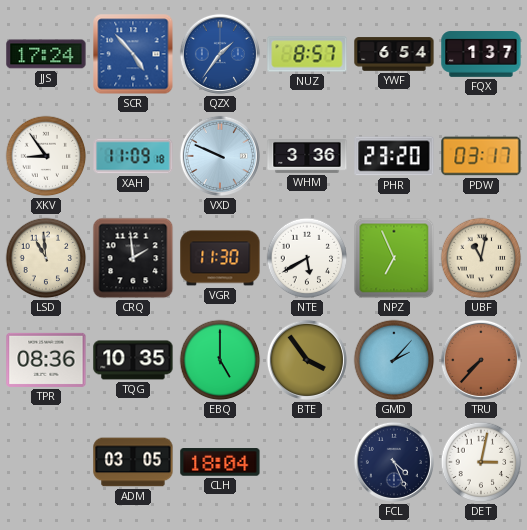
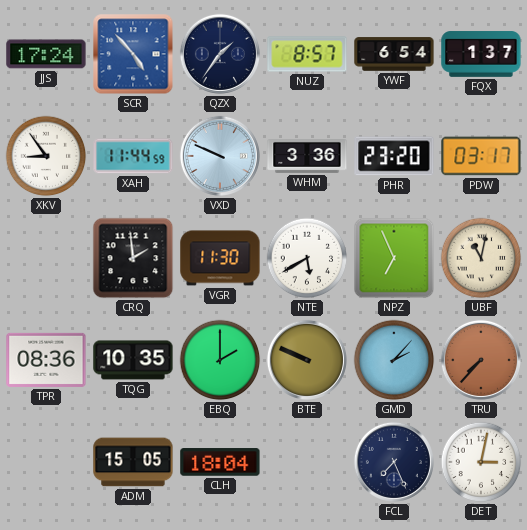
QZX dial: blue -> navy (220, 54)
XAH: 11:09 -> 11:44 (133, 156)
LSD: 10:59 -> none (46, 258)
EBQ: 5:00 -> 2:00 (220, 360)
BTE: 3:54 -> 9:49 (307, 360)
ADM: 03:05 -> 15:05 (133, 462)
FCL: 4:26 -> 7:26 (394, 462)
